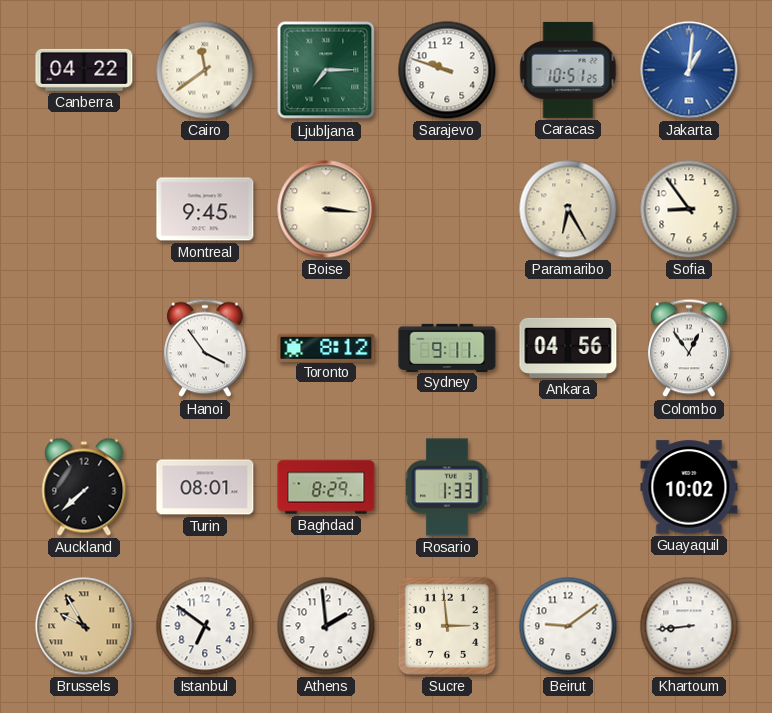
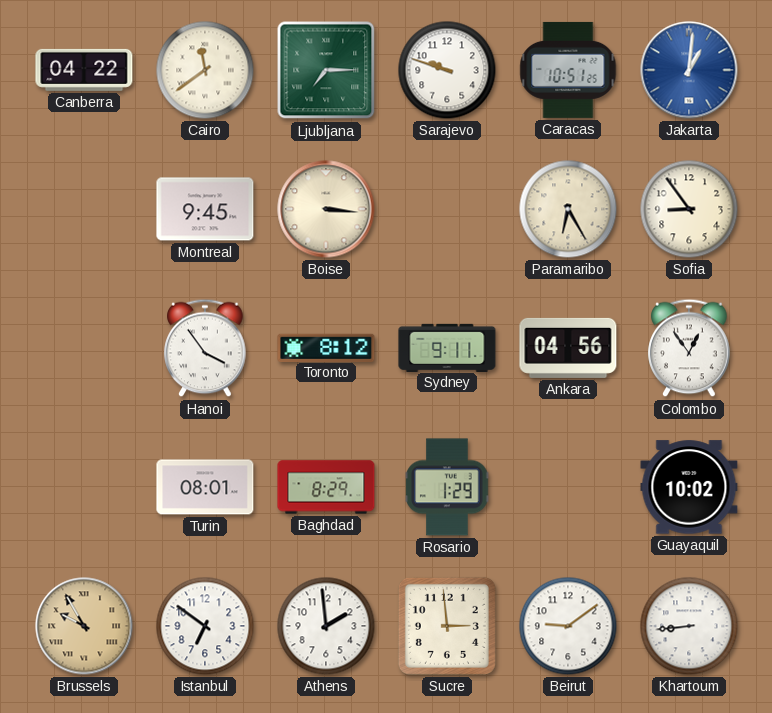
Auckland: 7:38 -> none (84, 487)
Rosario: 1:33 -> 1:29 (447, 487)
